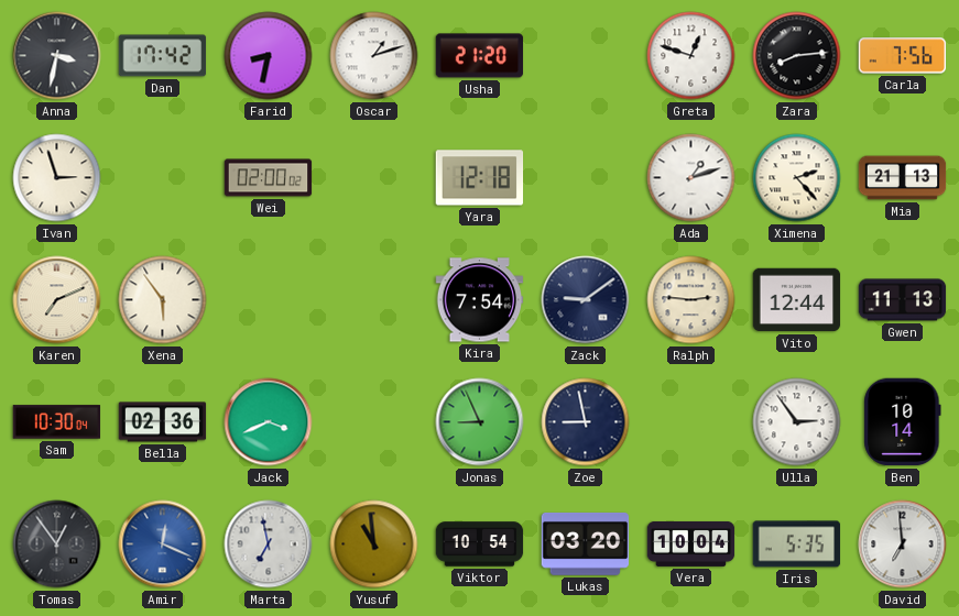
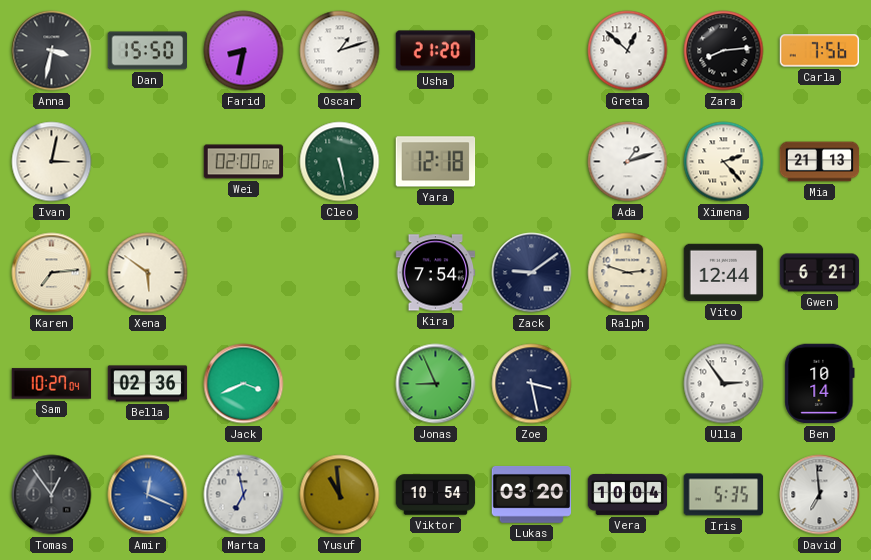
Dan: 17:42 -> 15:50 (148, 51)
Greta: 12:48 -> 12:52 (628, 51)
Ivan: 2:57 -> 3:02 (52, 162)
Cleo: none -> 5:28 (340, 162)
Karen: 7:11 -> 7:14 (52, 273)
Xena: 5:54 -> 5:51 (148, 273)
Ralph: 2:46 -> 2:48 (628, 273)
Gwen: 11:13 -> 6:21 (820, 273)
Sam: 10:30 -> 10:27 (52, 384)
Zoe: 8:58 -> 3:28 (532, 384)
